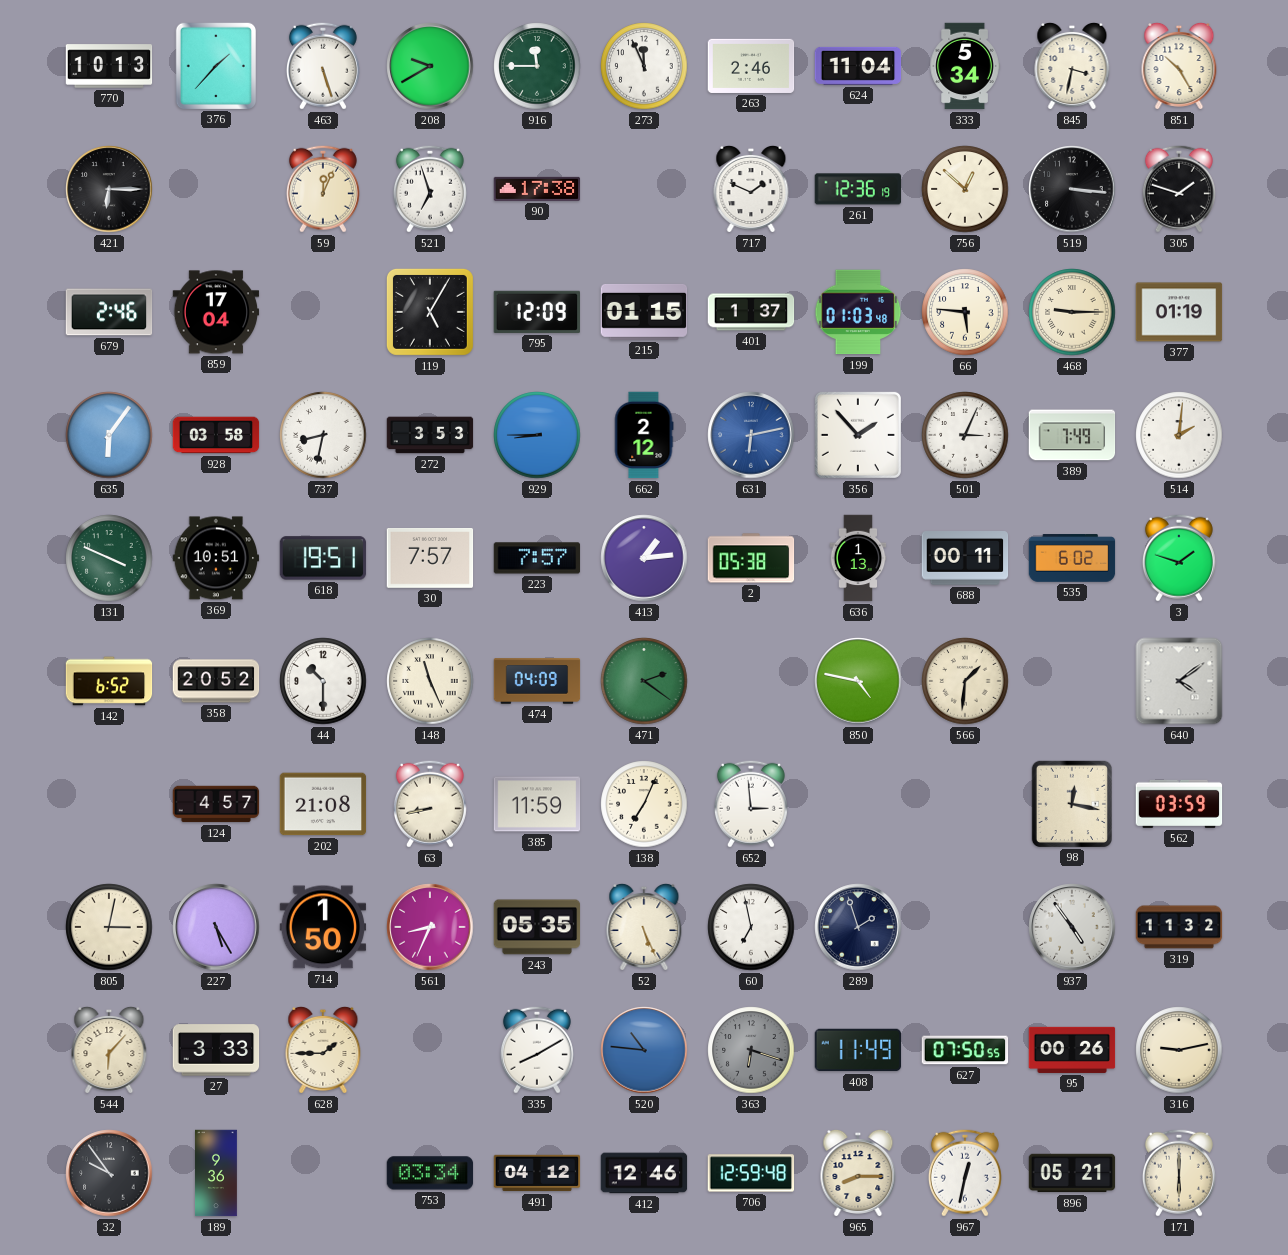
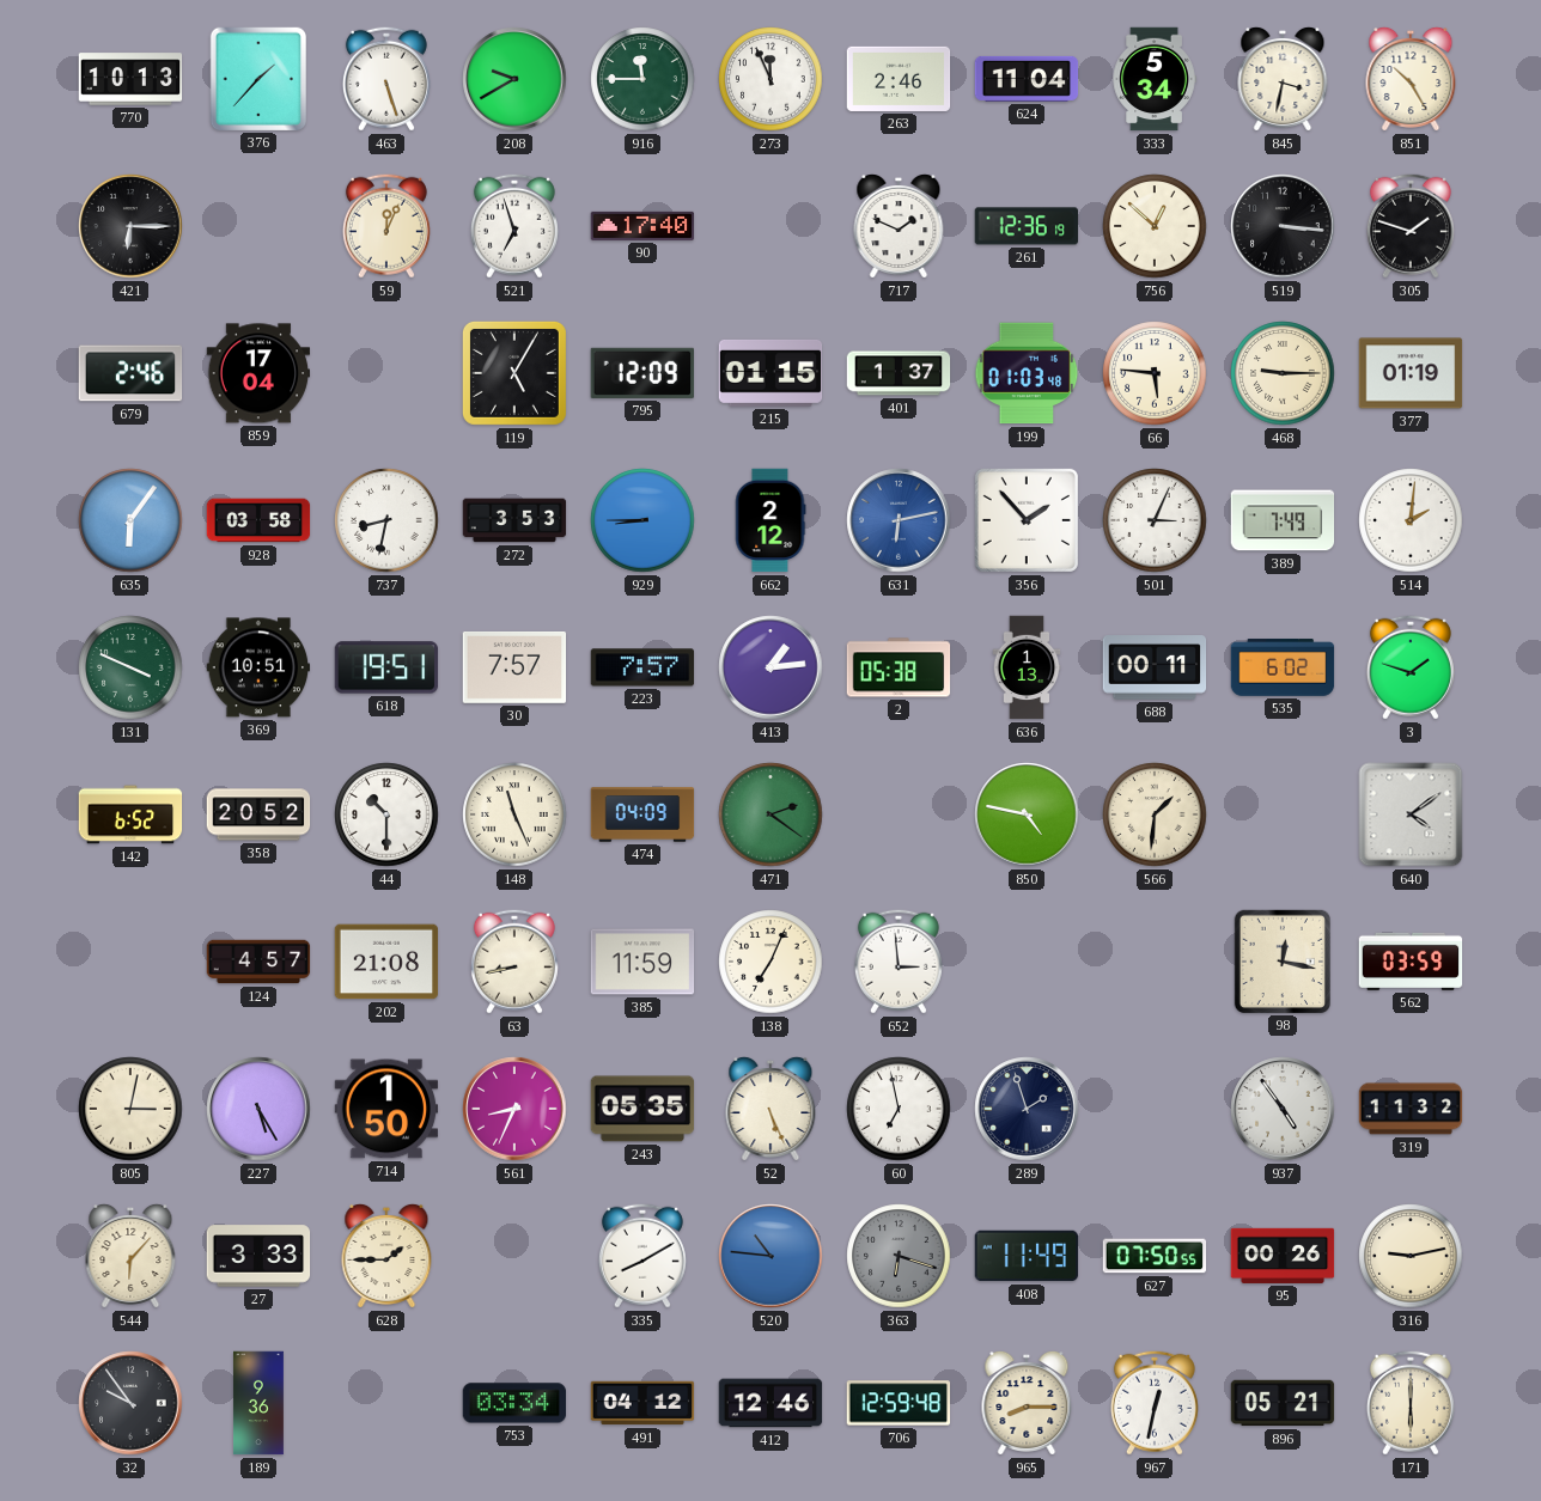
90: 17:38 -> 17:40 (642, 226)
